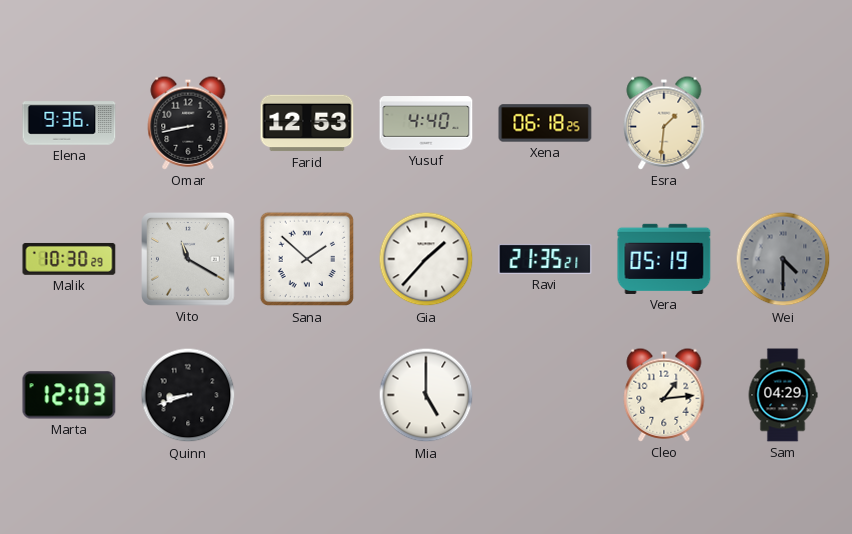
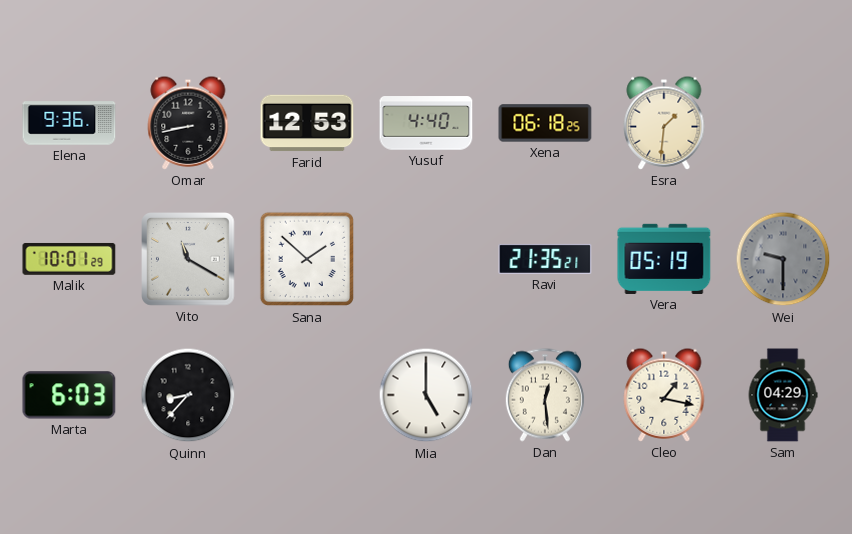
Malik: 10:30 -> 10:01 (69, 259)
Gia: 1:37 -> none (426, 259)
Wei: 4:30 -> 9:30 (783, 259)
Marta: 12:03 -> 6:03 (69, 395)
Quinn: 8:42 -> 8:37 (188, 395)
Dan: none -> 12:29 (545, 395)
Cleo: 1:14 -> 1:17 (664, 395)
